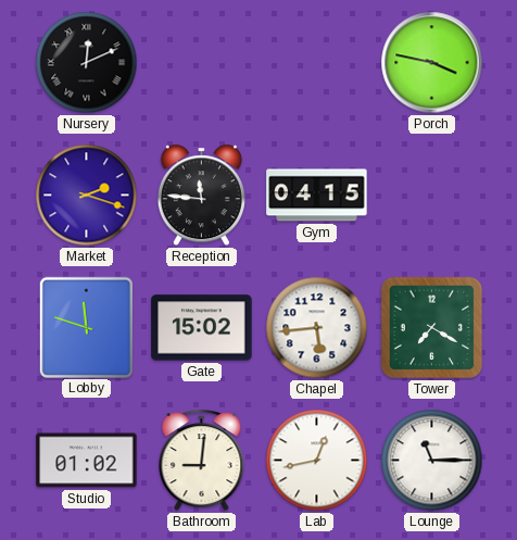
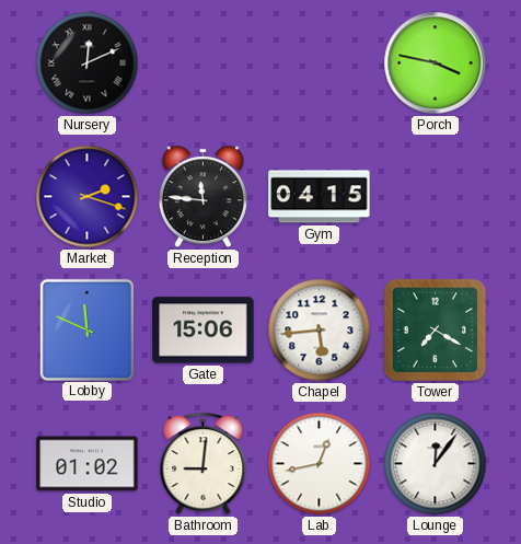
Lobby: 11:48 -> 11:49 (86, 329)
Gate: 15:02 -> 15:06 (204, 331)
Lounge: 11:15 -> 12:06 (436, 464)
